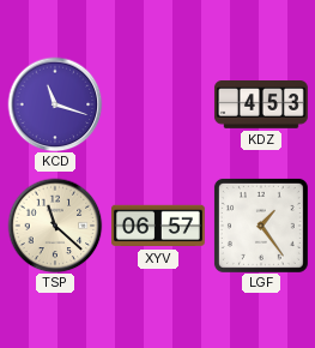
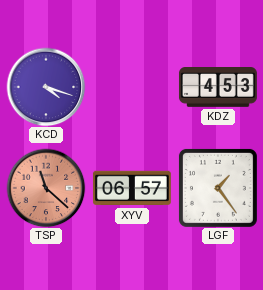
KCD: 11:18 -> 4:18 (46, 87)
TSP dial: cream -> salmon (46, 188)
